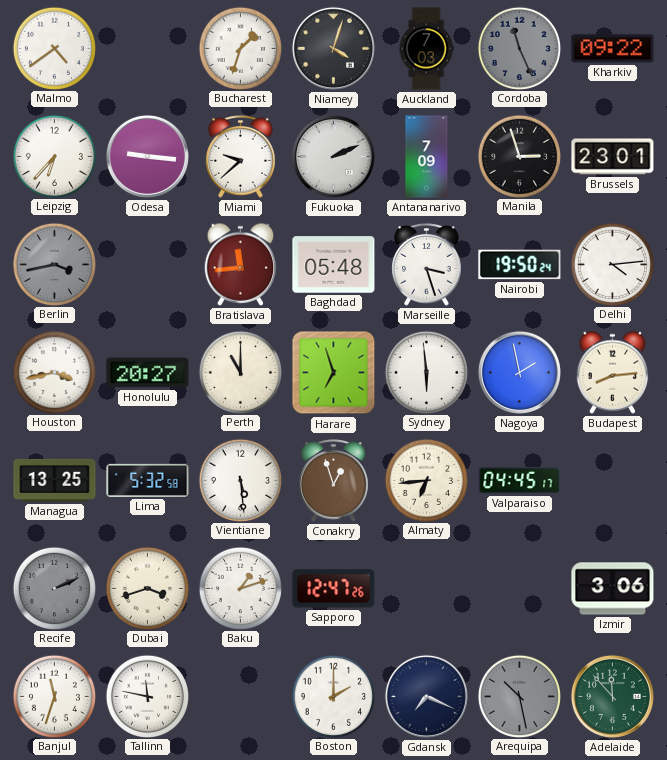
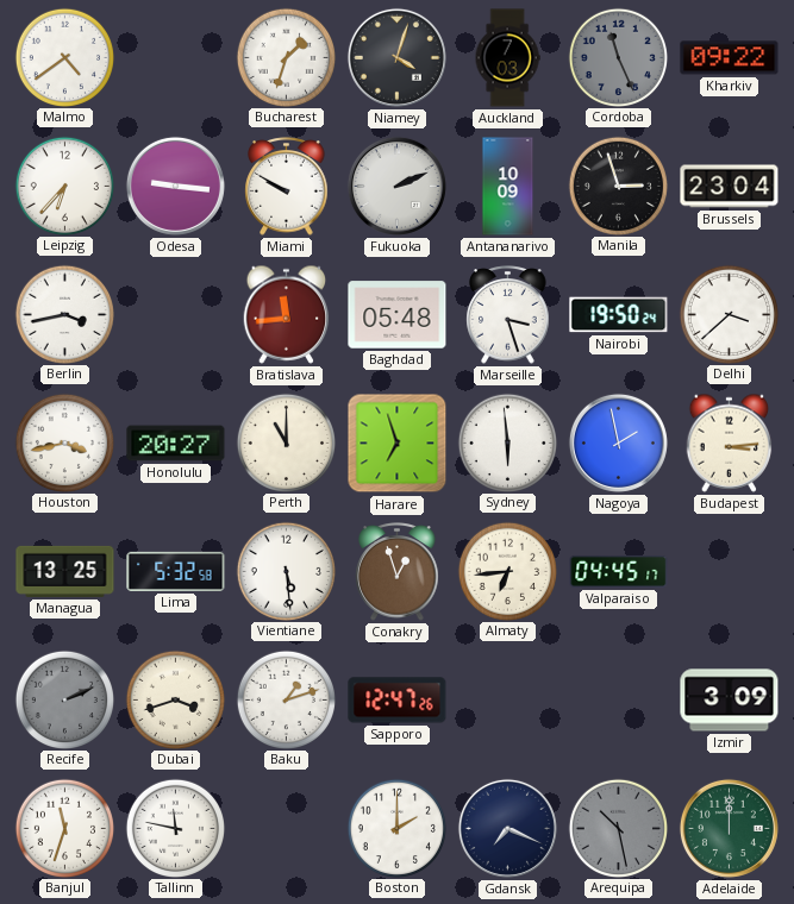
Miami: 9:38 -> 9:50 (287, 187)
Antananarivo: 7:09 -> 10:09 (508, 187)
Brussels: 23:01 -> 23:04 (730, 187)
Berlin dial: grey -> white (64, 314)
Delhi: 4:14 -> 3:38 (729, 314)
Budapest: 8:14 -> 3:14 (730, 442)
Izmir: 3:06 -> 3:09 (730, 701)
Adelaide: 11:53 -> 12:00 (729, 828)
